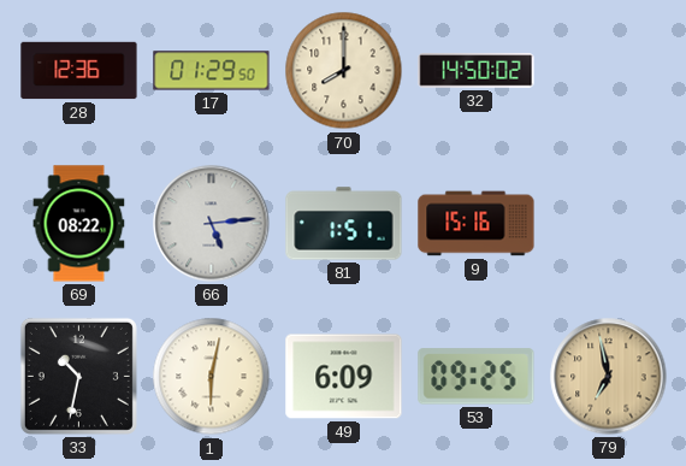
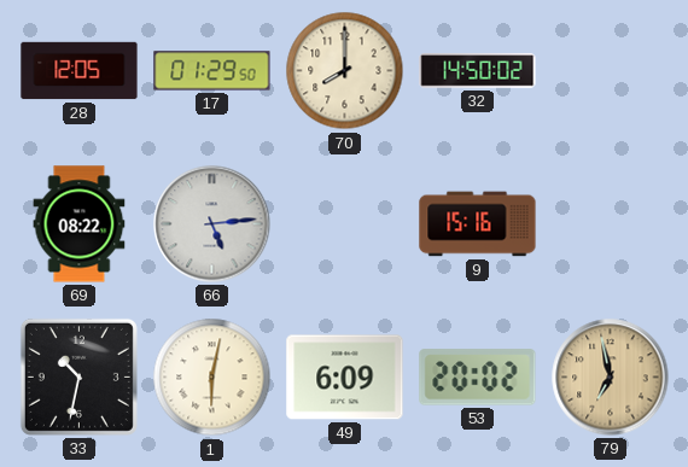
28: 12:36 -> 12:05 (80, 71)
81: 1:51 -> none (344, 224)
53: 09:25 -> 20:02 (478, 378)
